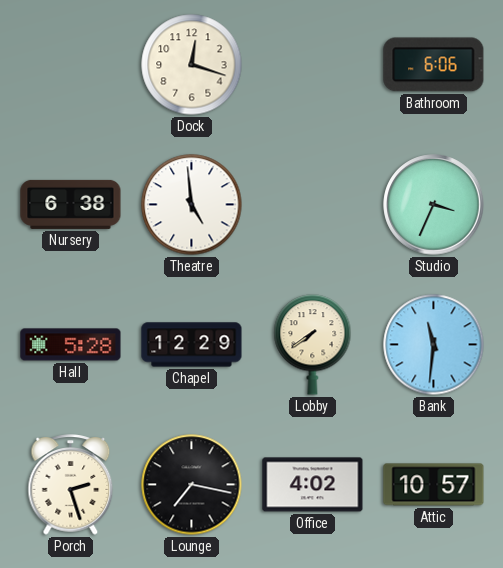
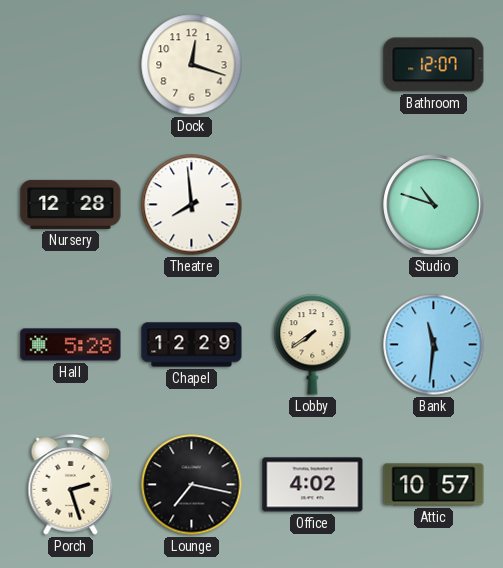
Bathroom: 6:06 -> 12:07 (434, 65)
Nursery: 6:38 -> 12:28 (71, 204)
Theatre: 4:59 -> 7:59 (192, 205)
Studio: 3:34 -> 10:48 (434, 205)
